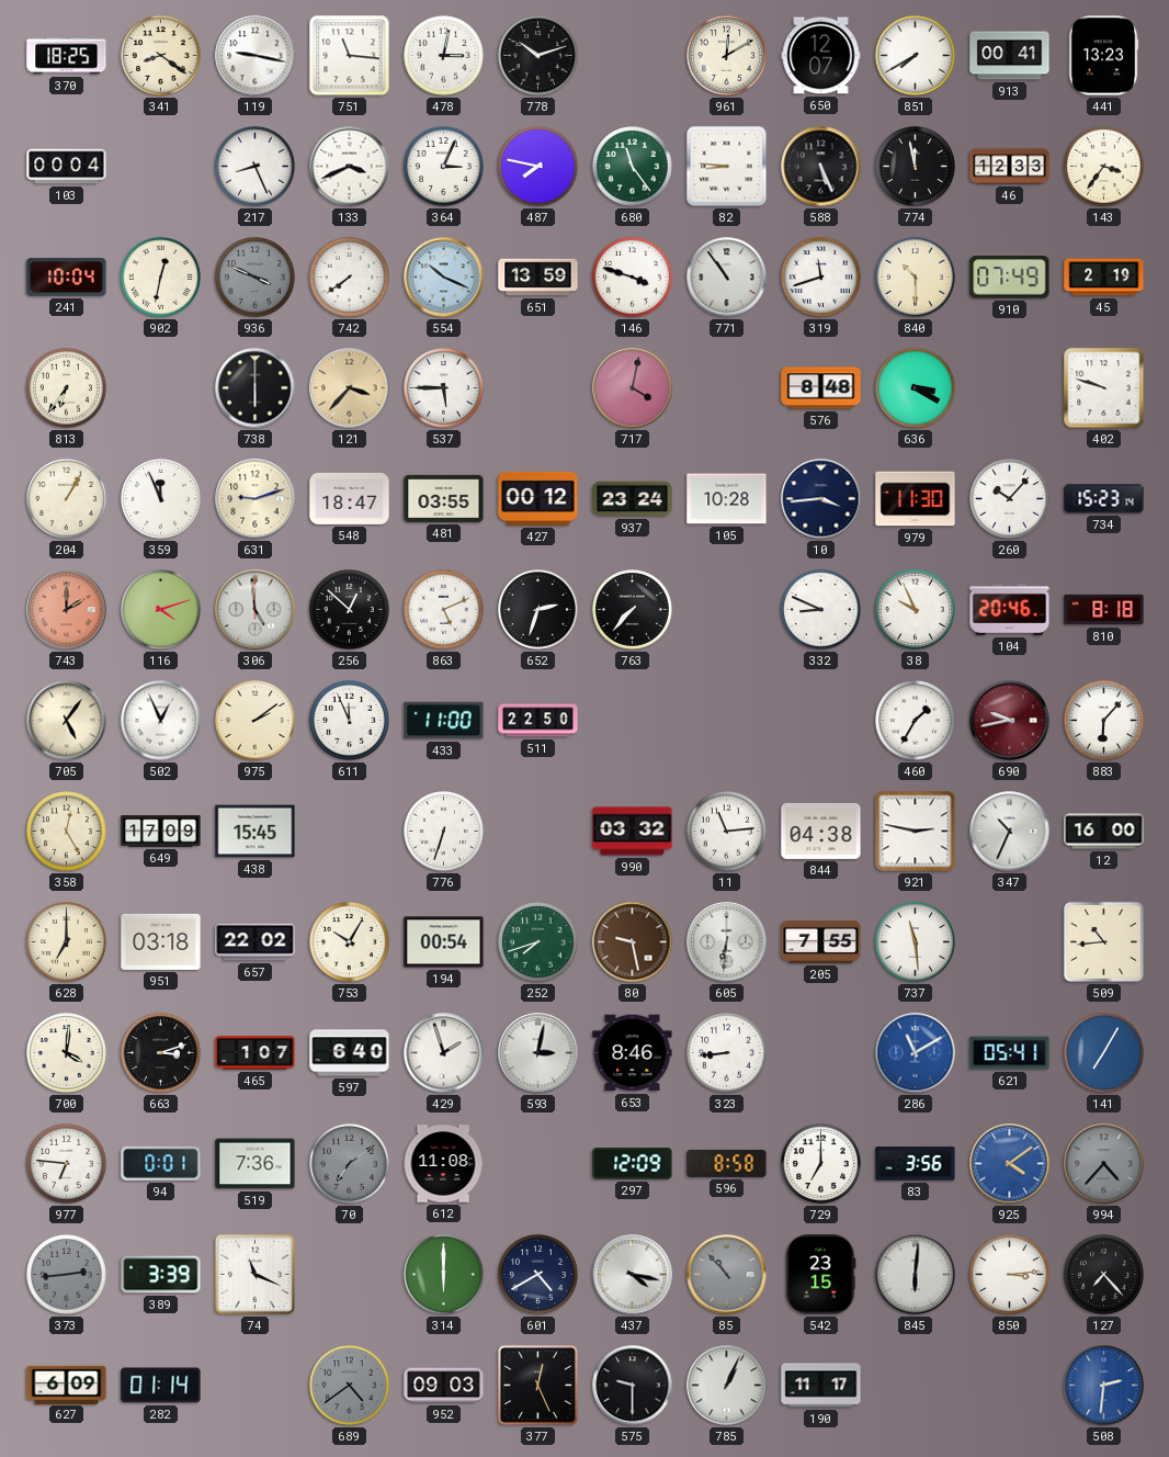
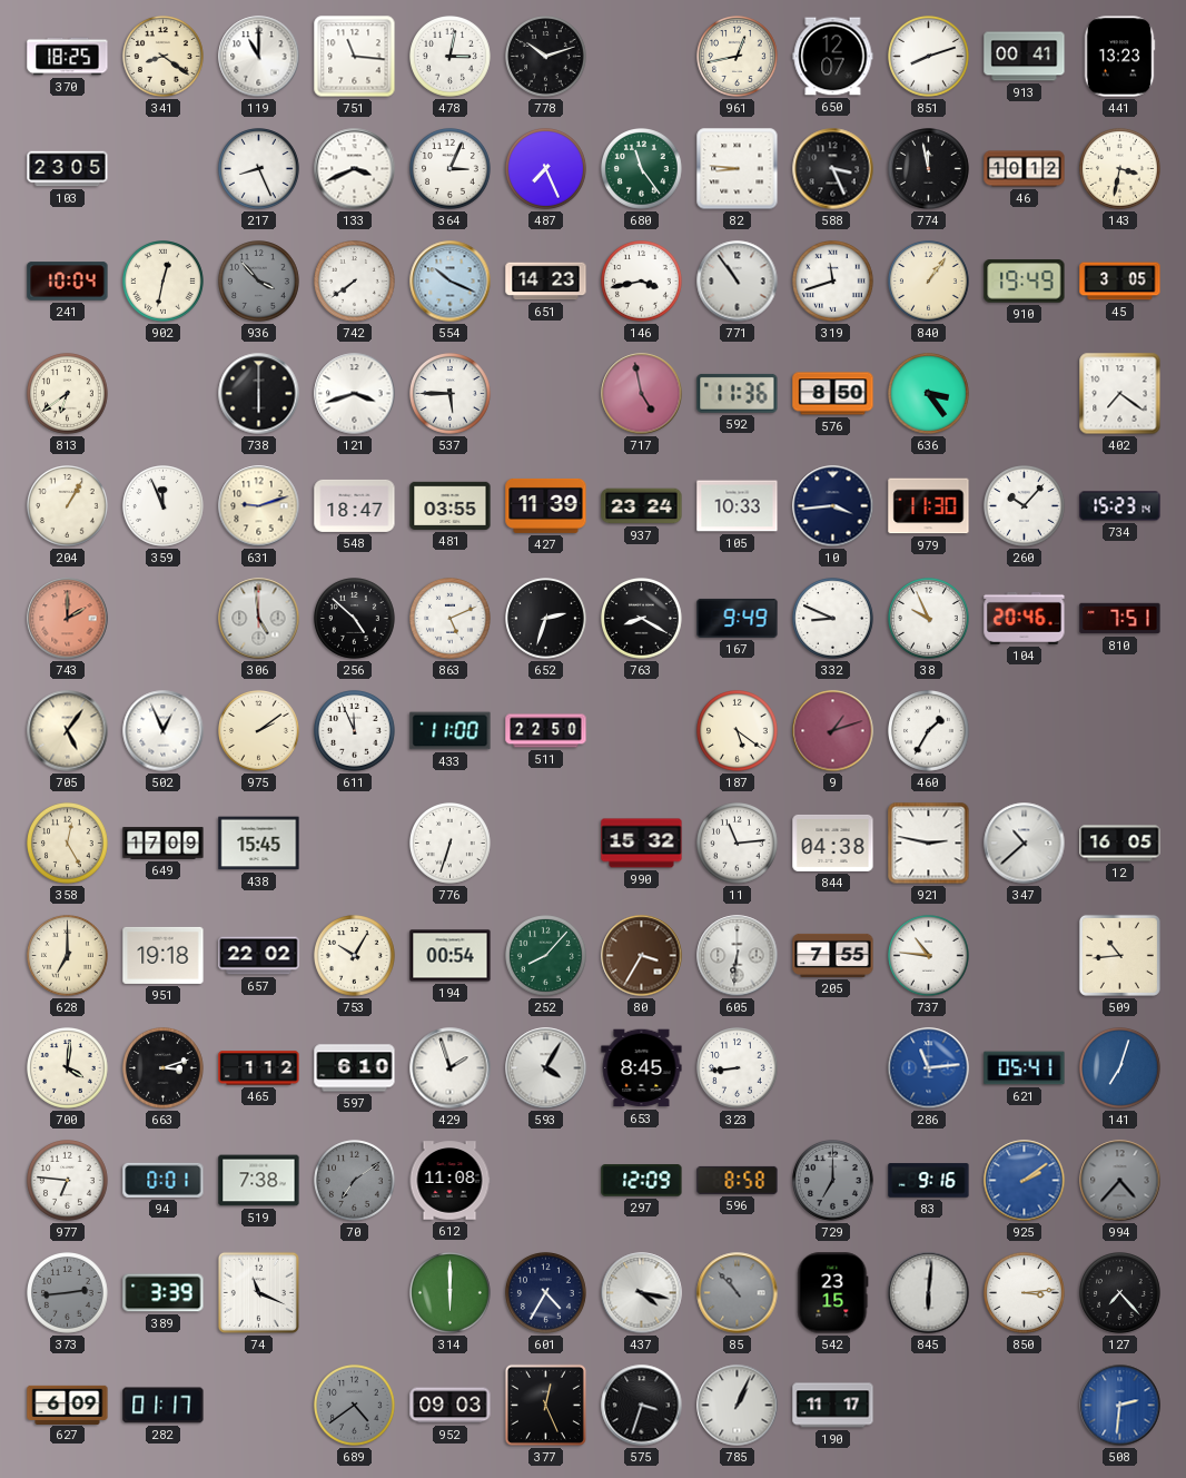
119: 9:17 -> 11:00 (259, 57)
961: 12:10 -> 12:43 (738, 57)
851: 7:40 -> 8:12 (929, 57)
103: 00:04 -> 23:05 (68, 169)
487: 7:47 -> 7:26 (546, 169)
588: 5:26 -> 3:26 (833, 169)
46: 12:33 -> 10:12 (1025, 169)
143: 3:36 -> 3:32 (1120, 169)
936: 3:49 -> 3:53 (259, 282)
651: 13:59 -> 14:23 (546, 282)
146: 3:48 -> 3:43 (642, 282)
840: 10:30 -> 1:06 (929, 282)
910: 07:49 -> 19:49 (1025, 282)
45: 2:19 -> 3:05 (1120, 282)
813: 6:36 -> 6:39 (68, 394)
121: 3:37 -> 3:42 (355, 394)
121 dial: champagne -> white (355, 394)
717: 4:02 -> 4:58 (642, 394)
592: none -> 11:36 (738, 393)
576: 8:48 -> 8:50 (833, 394)
636: 3:20 -> 3:24 (929, 394)
402: 9:48 -> 7:21 (1120, 394)
427: 00:12 -> 11:39 (546, 505)
105: 10:28 -> 10:33 (738, 506)
116: 4:12 -> none (161, 610)
256: 12:52 -> 4:52 (355, 619)
763: 7:37 -> 8:20 (642, 619)
167: none -> 9:49 (738, 618)
810: 8:18 -> 7:51 (1120, 619)
187: none -> 5:21 (738, 731)
9: none -> 1:12 (833, 731)
690: 9:43 -> none (1010, 721)
883: 6:07 -> none (1104, 721)
990: 03:32 -> 15:32 (642, 844)
347: 10:34 -> 10:38 (1025, 844)
12: 16:00 -> 16:05 (1120, 844)
951: 03:18 -> 19:18 (164, 955)
252: 7:42 -> 8:07 (546, 956)
80: 9:28 -> 3:35 (642, 956)
737: 11:29 -> 10:46 (929, 956)
465: 1:07 -> 1:12 (259, 1068)
597: 6:40 -> 6:10 (355, 1068)
593: 3:02 -> 4:05 (546, 1068)
653: 8:46 -> 8:45 (642, 1068)
286: 11:10 -> 11:14 (929, 1068)
141: 7:05 -> 7:03 (1120, 1068)
519: 7:36 -> 7:38 (259, 1181)
729 dial: white -> grey (833, 1181)
83: 3:56 -> 9:16 (929, 1181)
925: 4:09 -> 2:09 (1025, 1181)
601: 4:40 -> 4:35 (546, 1293)
282: 01:14 -> 01:17 (164, 1406)
575: 9:30 -> 3:33 (642, 1406)
